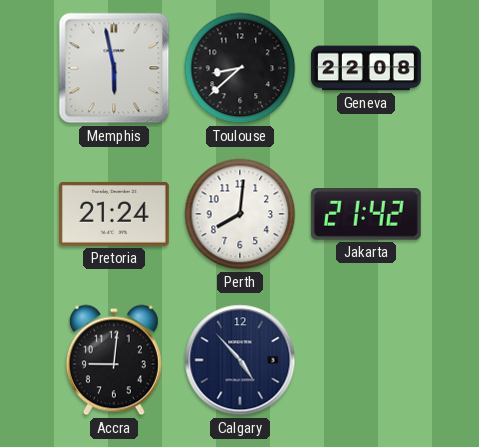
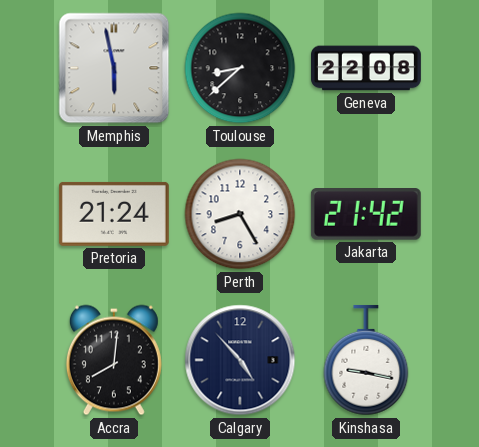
Perth: 8:01 -> 8:25 (240, 214)
Accra: 9:01 -> 8:01 (114, 360)
Kinshasa: none -> 9:17 (366, 360)
